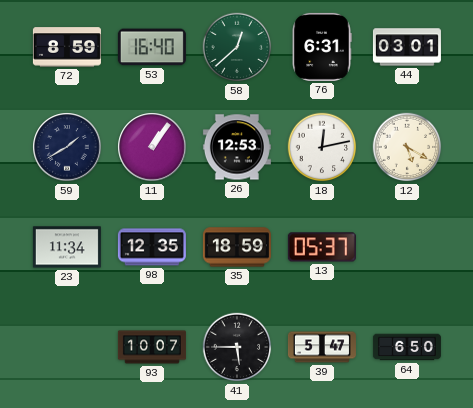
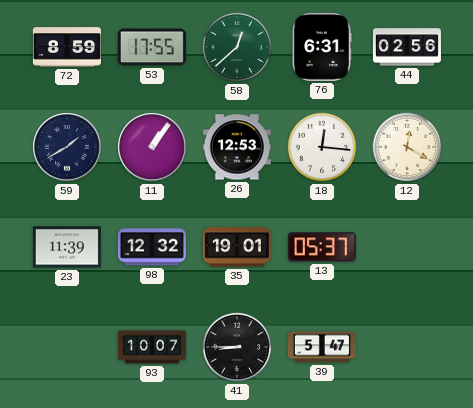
53: 16:40 -> 17:55 (152, 47)
44: 03:01 -> 02:56 (407, 47)
18: 12:13 -> 12:16 (322, 147)
12: 5:20 -> 12:20 (407, 147)
23: 11:34 -> 11:39 (67, 247)
98: 12:35 -> 12:32 (152, 247)
35: 18:59 -> 19:01 (237, 247)
41: 5:45 -> 8:45 (237, 347)
64: 6:50 -> none (407, 347)
